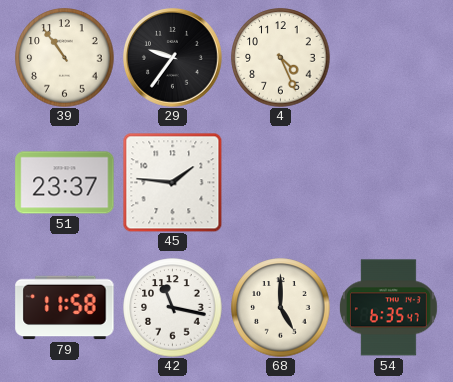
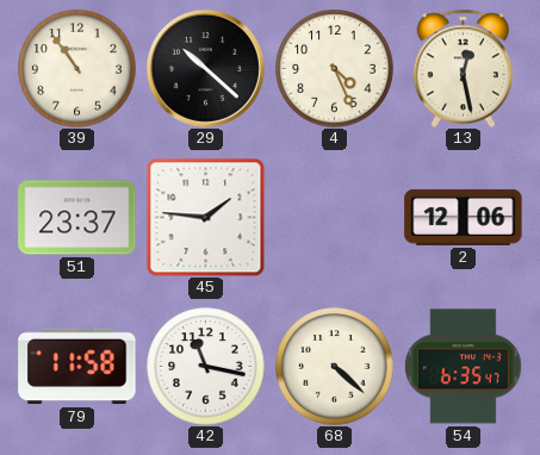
29: 9:36 -> 10:22 (205, 68)
13: none -> 12:28 (464, 68)
2: none -> 12:06 (464, 217)
68: 5:00 -> 4:22 (335, 367)
